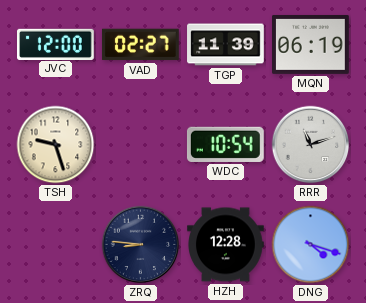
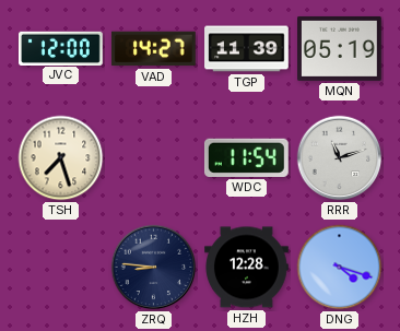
VAD: 02:27 -> 14:27 (153, 49)
MQN: 06:19 -> 05:19 (340, 48)
TSH: 9:27 -> 7:27 (61, 158)
WDC: 10:54 -> 11:54 (246, 157)
